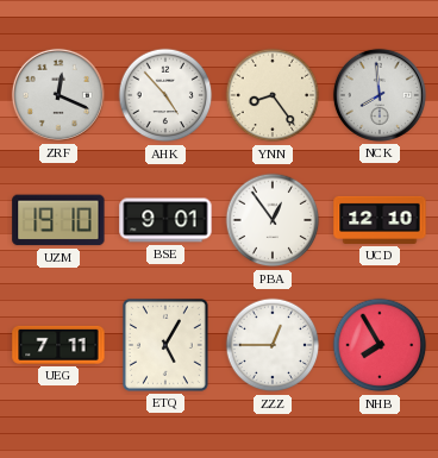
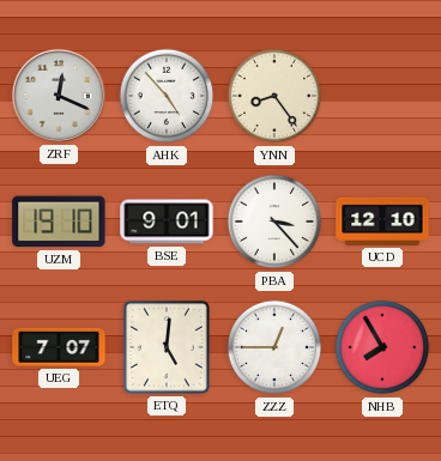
NCK: 7:59 -> none (380, 95)
PBA: 12:54 -> 3:23 (274, 222)
UEG: 7:11 -> 7:07 (59, 347)
ETQ: 5:05 -> 5:01 (168, 348)
